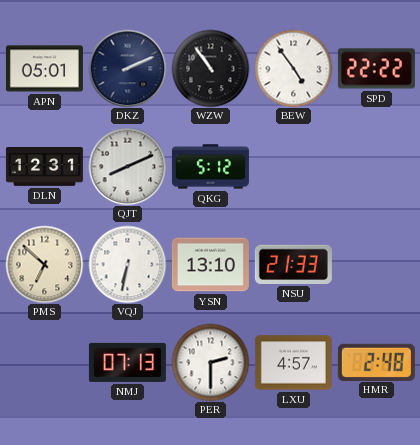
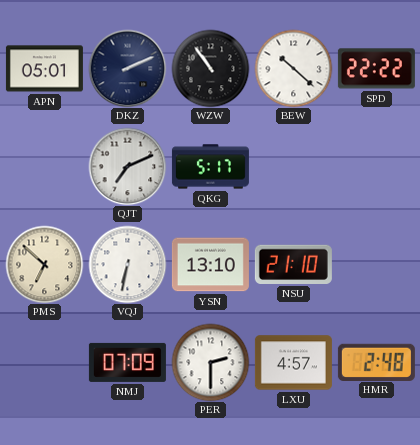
BEW: 4:54 -> 10:22 (293, 68)
DLN: 12:31 -> none (44, 166)
QJT: 8:11 -> 7:11 (127, 166)
QKG: 5:12 -> 5:17 (210, 167)
NSU: 21:33 -> 21:10 (293, 264)
NMJ: 07:13 -> 07:09 (127, 362)
